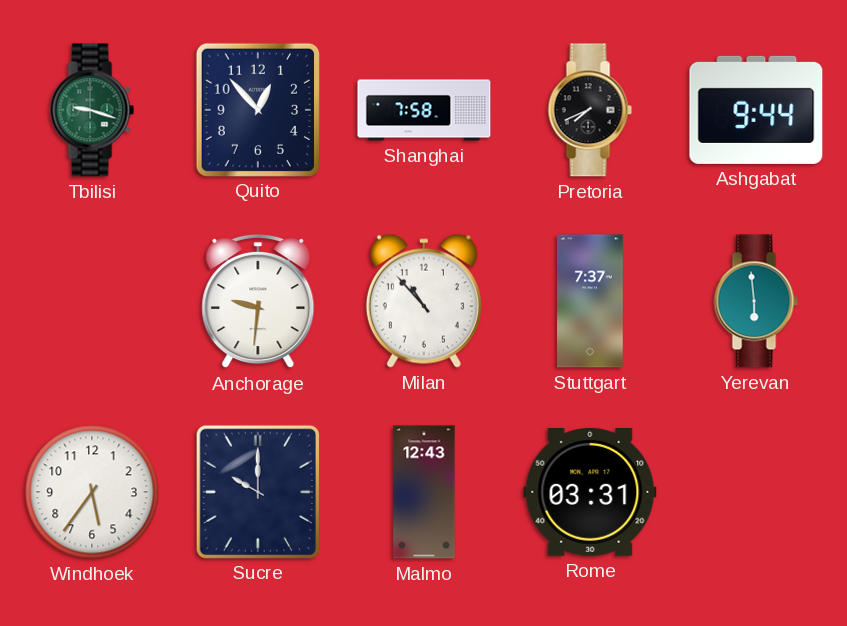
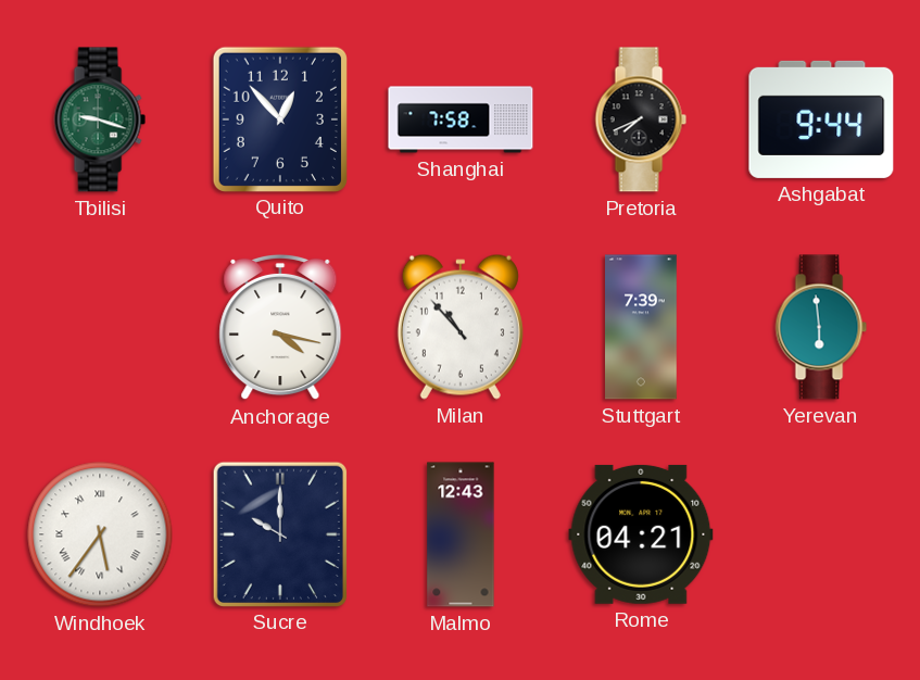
Anchorage: 9:31 -> 4:17 (280, 327)
Stuttgart: 7:37 -> 7:39 (642, 327)
Windhoek numerals: Arabic -> Roman (100, 534)
Rome: 03:31 -> 04:21 (641, 534)
